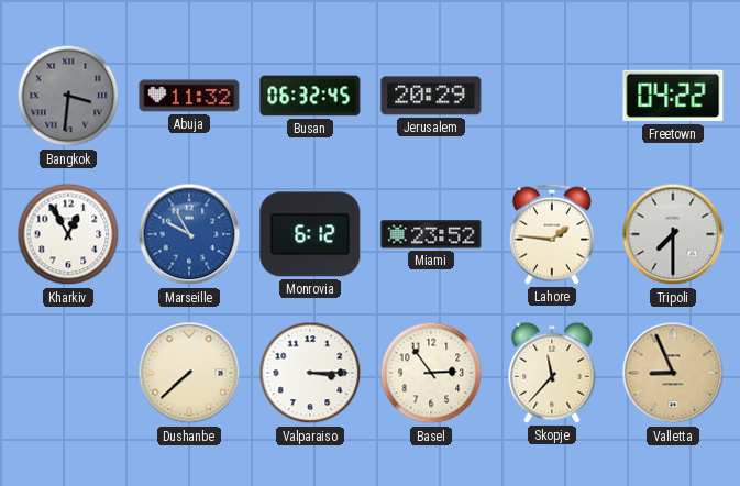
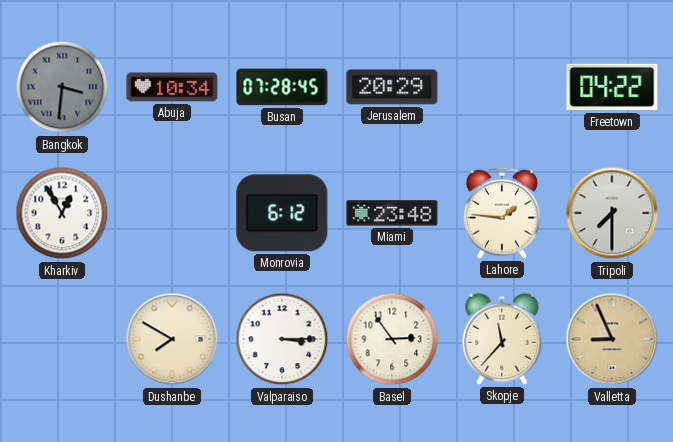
Abuja: 11:32 -> 10:34 (172, 87)
Busan: 06:32 -> 07:28 (282, 87)
Marseille: 9:55 -> none (189, 234)
Miami: 23:52 -> 23:48 (392, 213)
Dushanbe: 7:38 -> 7:50 (172, 339)
